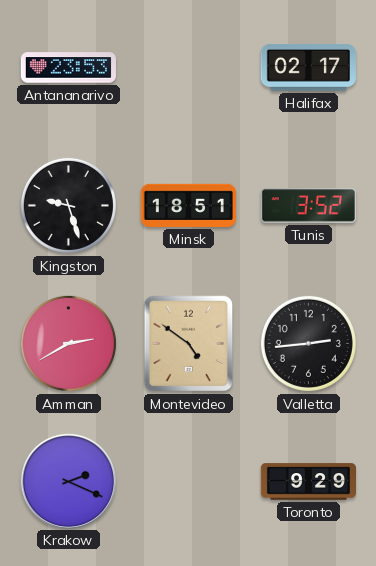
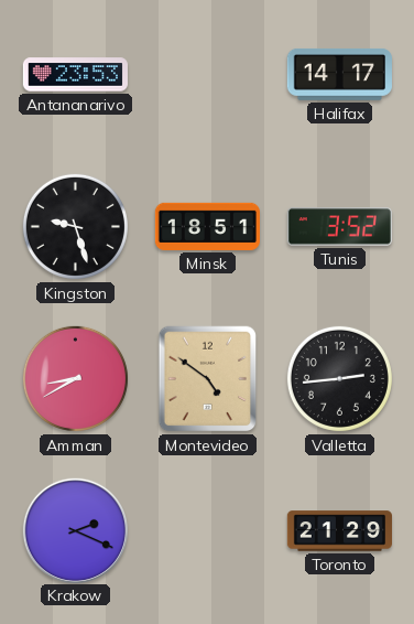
Halifax: 02:17 -> 14:17 (339, 75)
Amman: 2:40 -> 8:40 (75, 378)
Toronto: 9:29 -> 21:29 (339, 531)
